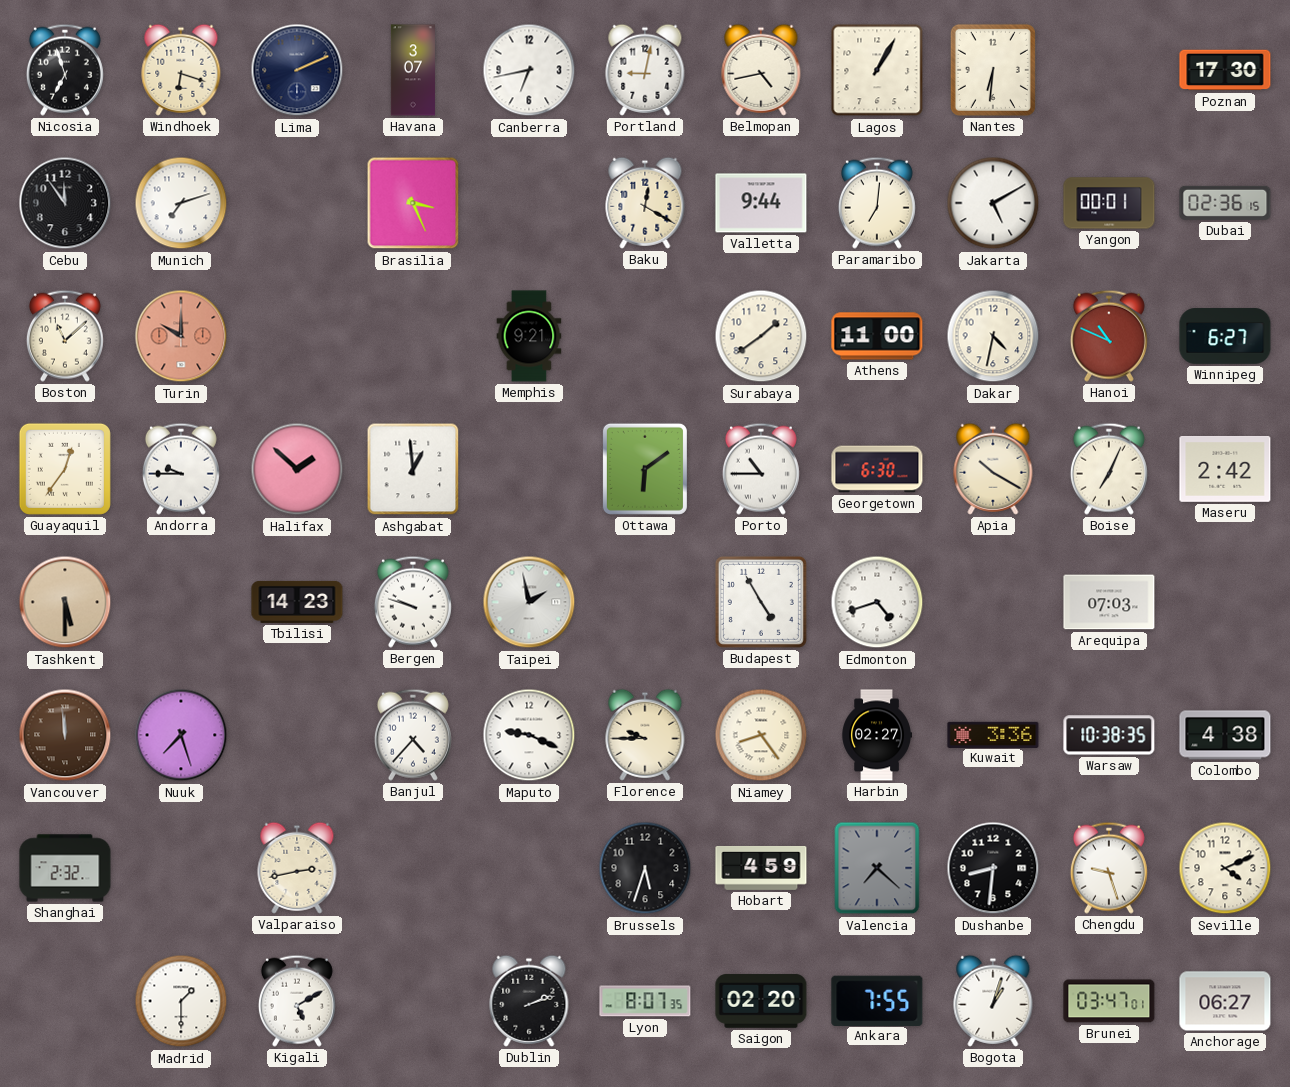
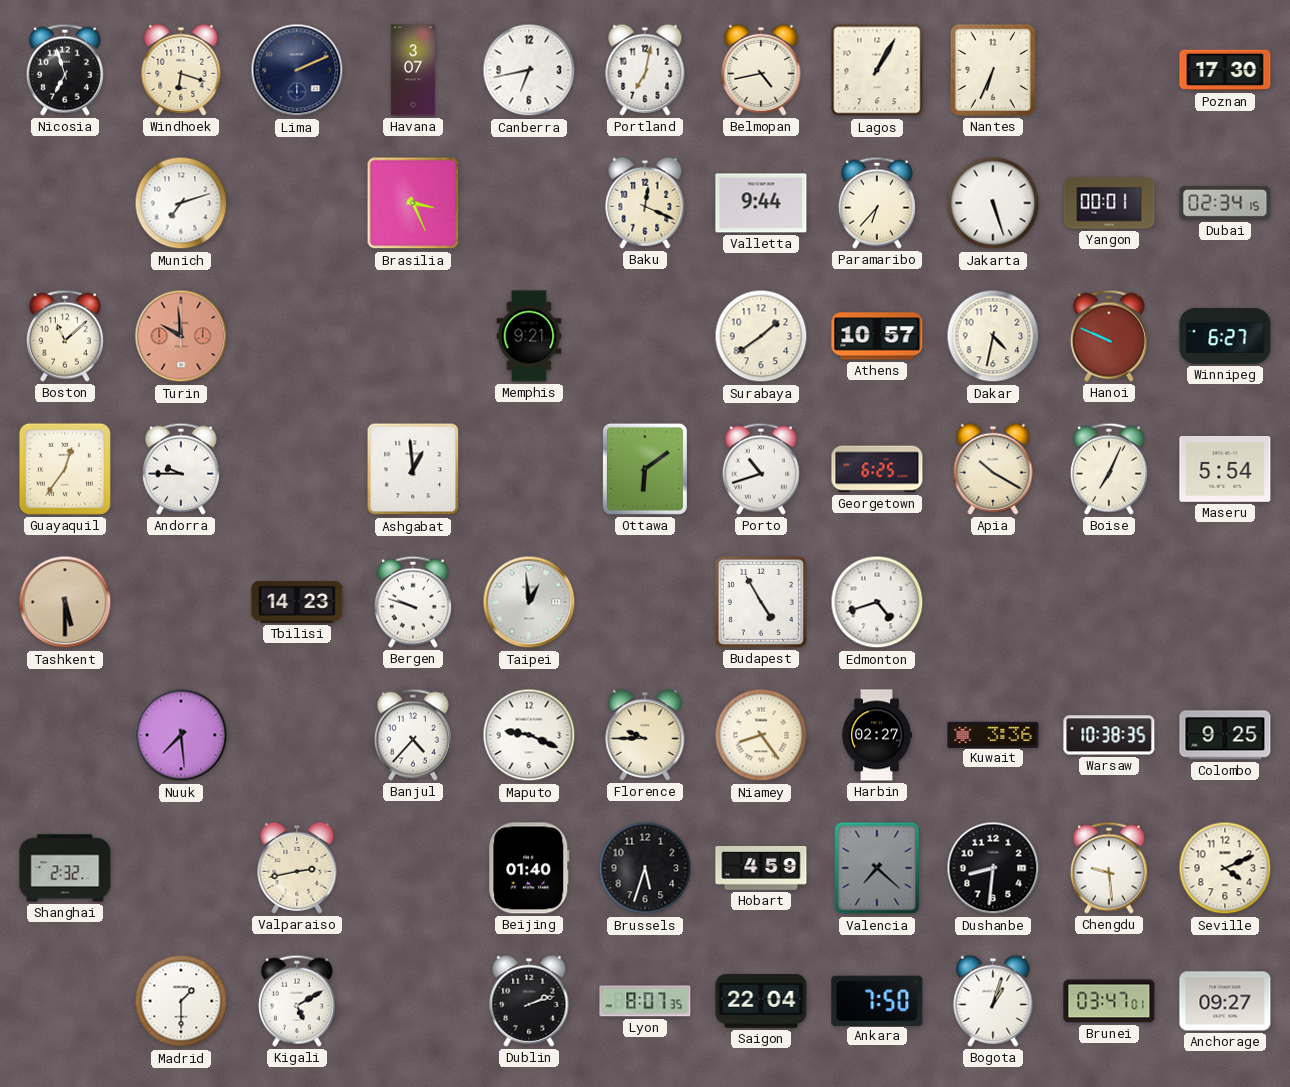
Portland: 9:02 -> 7:02 (645, 70)
Nantes: 6:31 -> 6:34 (993, 70)
Cebu: 11:54 -> none (65, 203)
Baku: 12:20 -> 12:19 (645, 203)
Paramaribo: 7:01 -> 6:37 (877, 203)
Jakarta: 5:10 -> 5:27 (993, 203)
Dubai: 02:36 -> 02:34 (1225, 203)
Turin: 10:00 -> 9:59 (181, 336)
Athens: 11:00 -> 10:57 (877, 336)
Hanoi: 10:49 -> 9:49 (1109, 336)
Halifax: 1:52 -> none (297, 469)
Porto: 10:45 -> 10:42 (761, 469)
Georgetown: 6:30 -> 6:25 (877, 469)
Maseru: 2:42 -> 5:54 (1225, 469)
Taipei: 1:58 -> 12:59 (529, 602)
Arequipa: 07:03 -> none (1109, 602)
Vancouver: 11:59 -> none (65, 735)
Nuuk: 7:27 -> 7:29 (181, 735)
Colombo: 4:38 -> 9:25 (1225, 735)
Beijing: none -> 01:40 (529, 868)
Chengdu: 9:27 -> 9:29 (1109, 868)
Saigon: 02:20 -> 22:04 (761, 1001)
Ankara: 7:55 -> 7:50 (877, 1000)
Anchorage: 06:27 -> 09:27 (1225, 1001)
